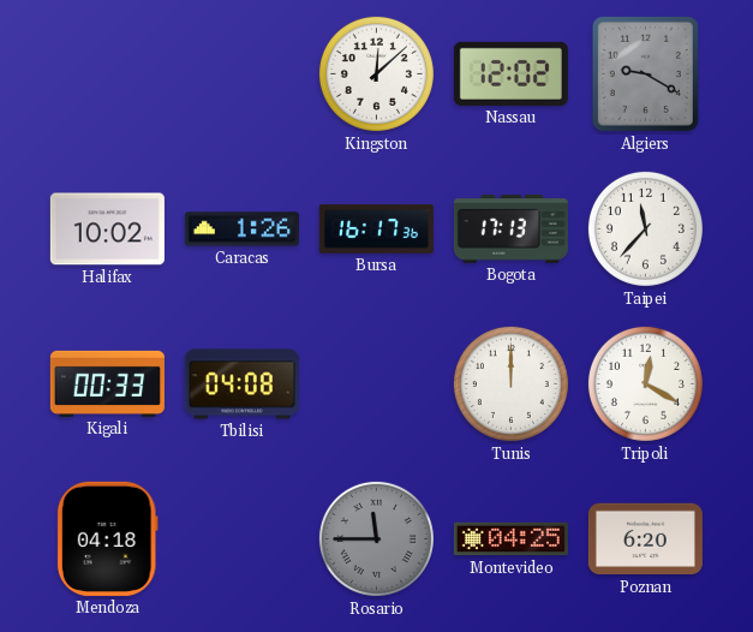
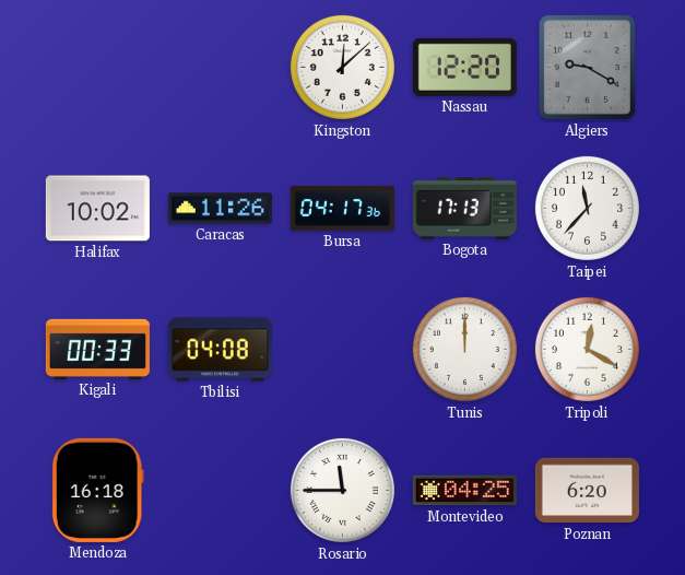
Nassau: 12:02 -> 12:20 (464, 67)
Caracas: 1:26 -> 11:26 (220, 209)
Bursa: 16:17 -> 04:17 (342, 209)
Mendoza: 04:18 -> 16:18 (97, 490)
Rosario dial: grey -> white (342, 490)
